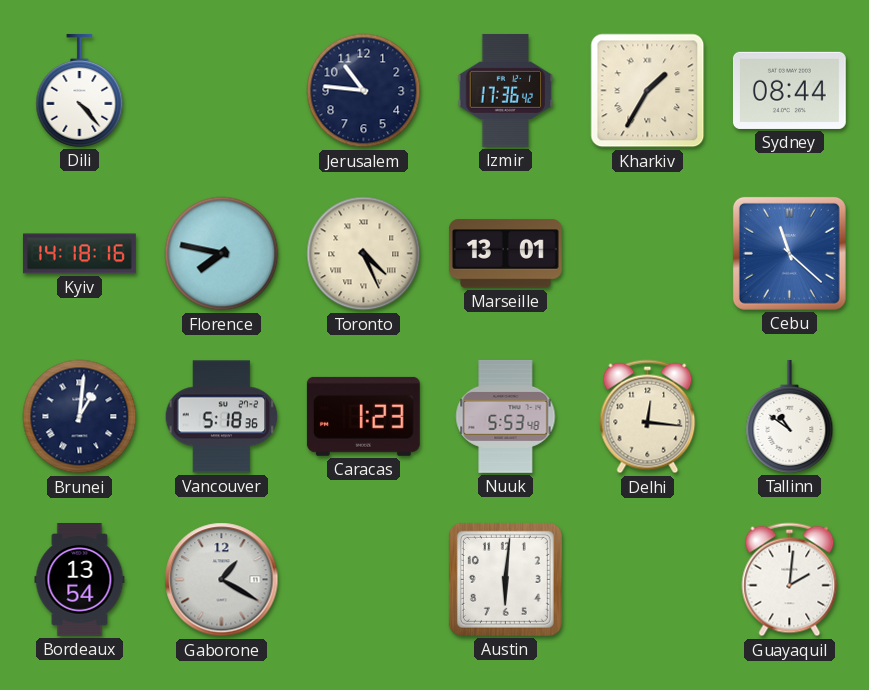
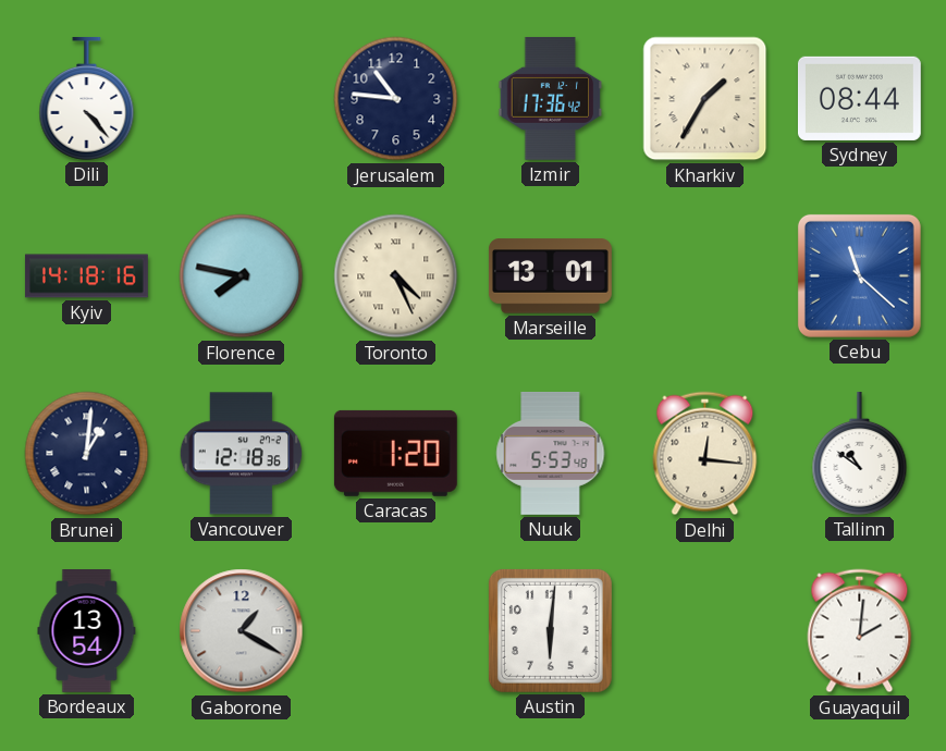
Vancouver: 5:18 -> 12:18 (242, 454)
Caracas: 1:23 -> 1:20 (395, 453)
